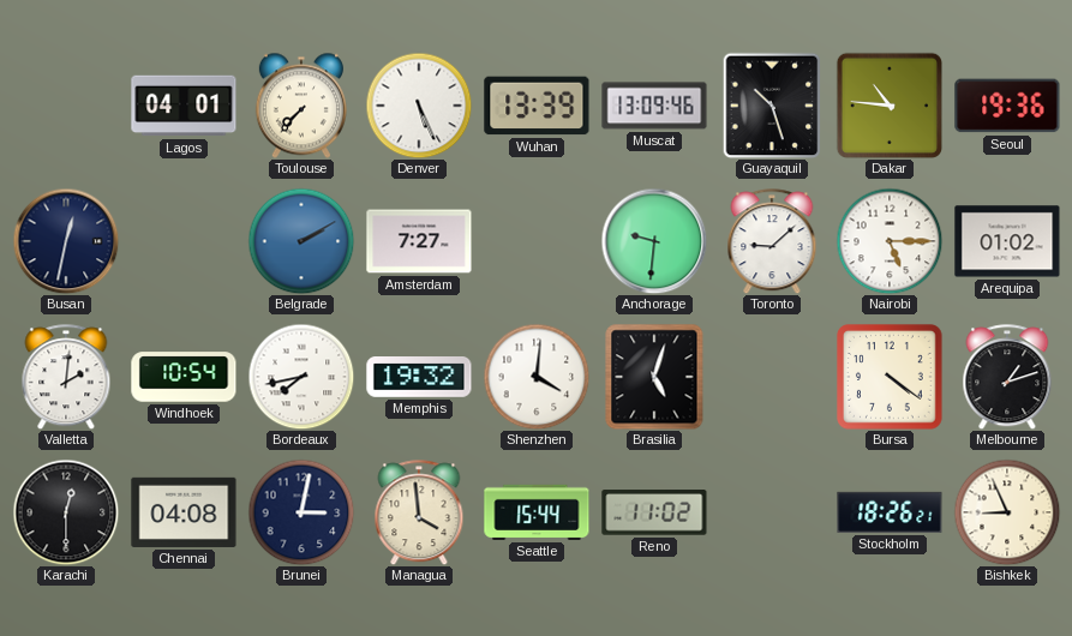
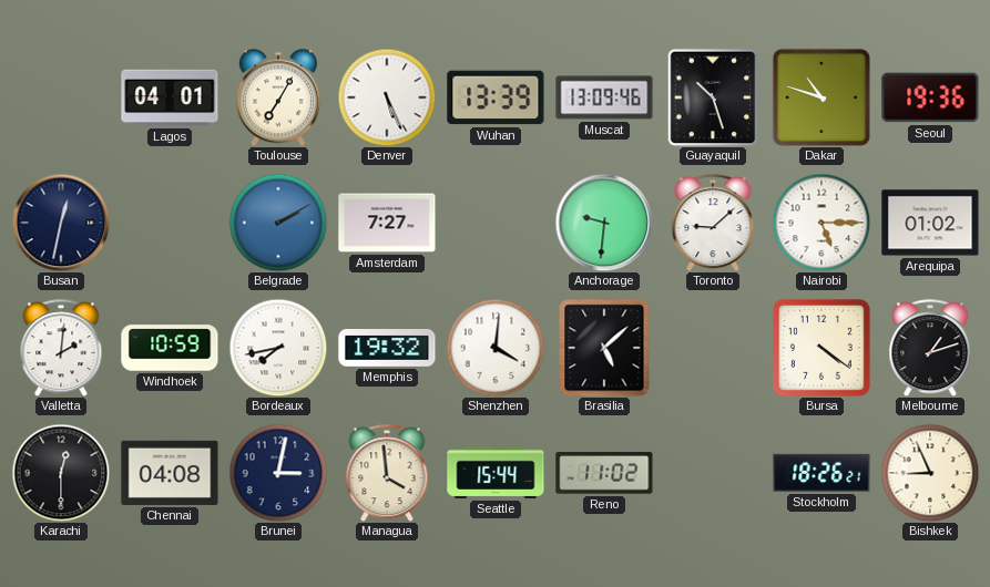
Toulouse: 7:37 -> 7:05 (278, 97)
Dakar: 10:46 -> 10:48 (821, 97)
Windhoek: 10:54 -> 10:59 (170, 348)
Brasilia: 5:03 -> 5:08 (604, 348)
